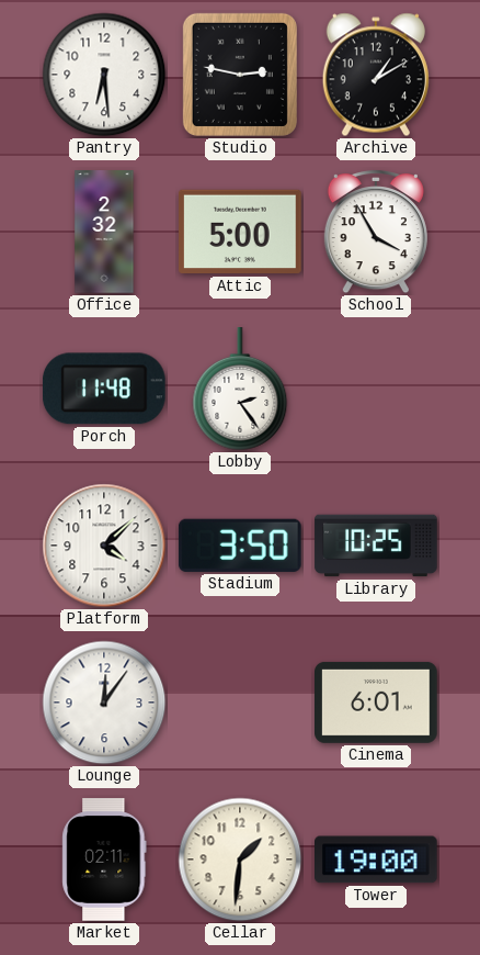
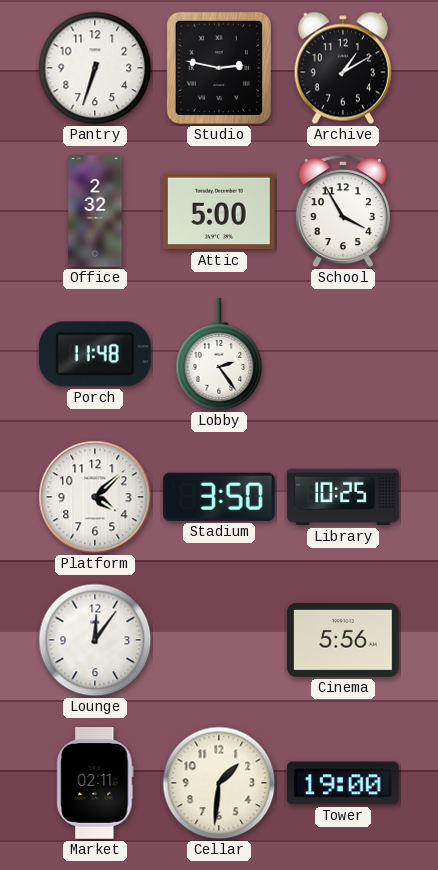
Pantry: 6:29 -> 6:33 (95, 68)
Cinema: 6:01 -> 5:56 (343, 640)
